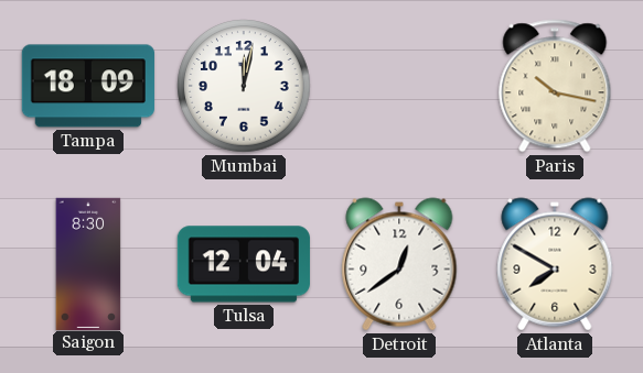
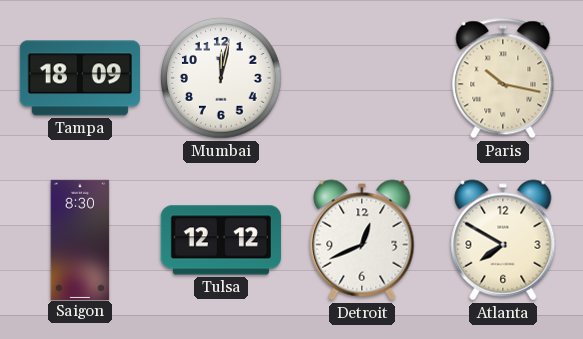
Tulsa: 12:04 -> 12:12 (221, 240)
Detroit: 12:39 -> 12:41 (362, 240)
